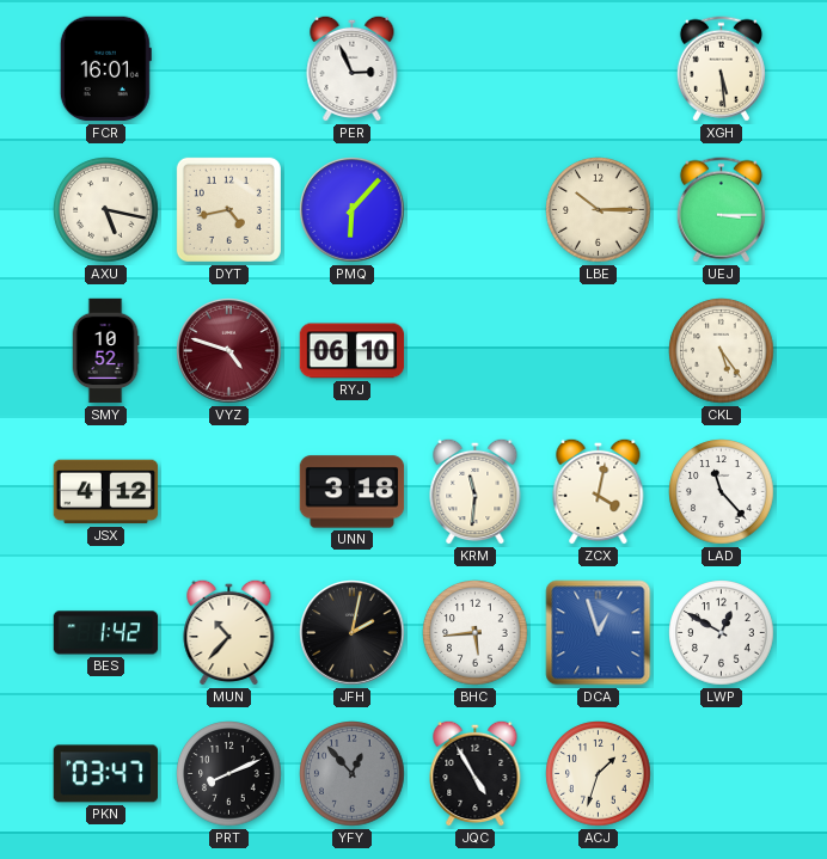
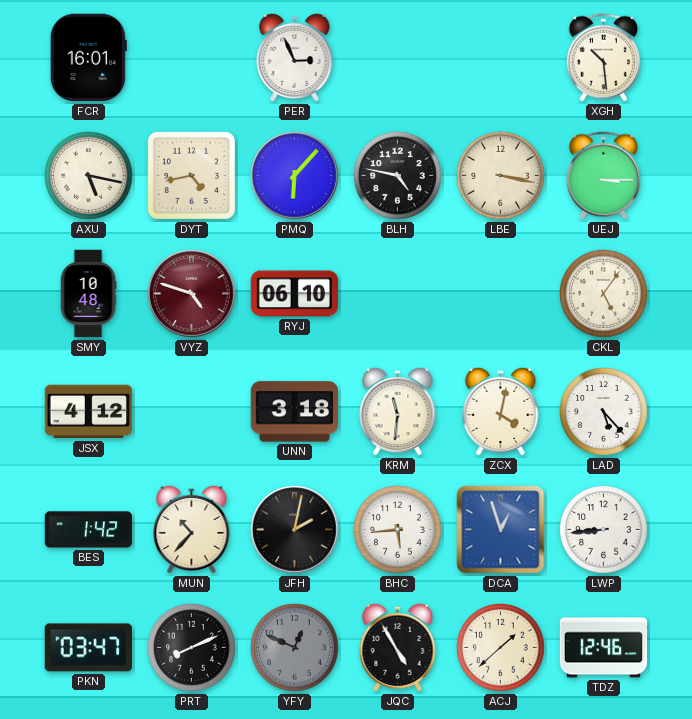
XGH: 5:29 -> 10:29 (603, 58)
BLH: none -> 4:47 (398, 176)
LBE: 10:15 -> 3:17 (501, 176)
SMY: 10:52 -> 10:48 (88, 294)
CKL: 5:24 -> 5:06 (604, 294)
LAD: 11:23 -> 5:23 (604, 412)
LWP: 12:50 -> 8:44 (604, 530)
YFY: 12:53 -> 12:49 (295, 648)
ACJ: 1:33 -> 1:38 (501, 648)
TDZ: none -> 12:46 (604, 648)
